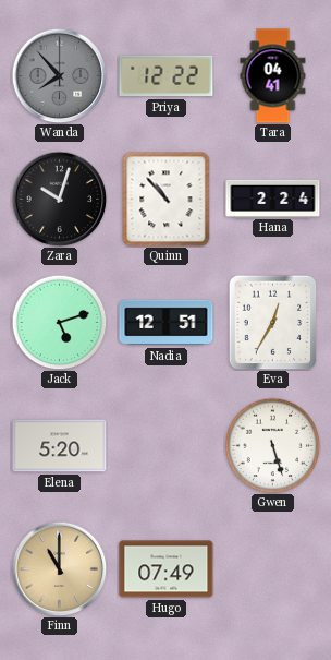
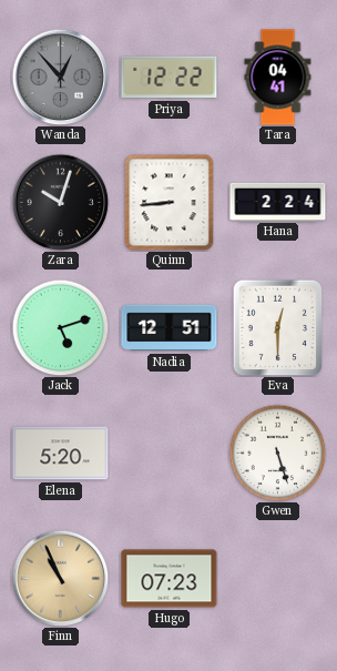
Wanda: 7:53 -> 12:53 (60, 77)
Quinn: 10:53 -> 8:44 (170, 202)
Eva: 12:35 -> 12:30 (278, 327)
Finn: 11:00 -> 10:56 (60, 578)
Hugo: 07:49 -> 07:23 (170, 579)
